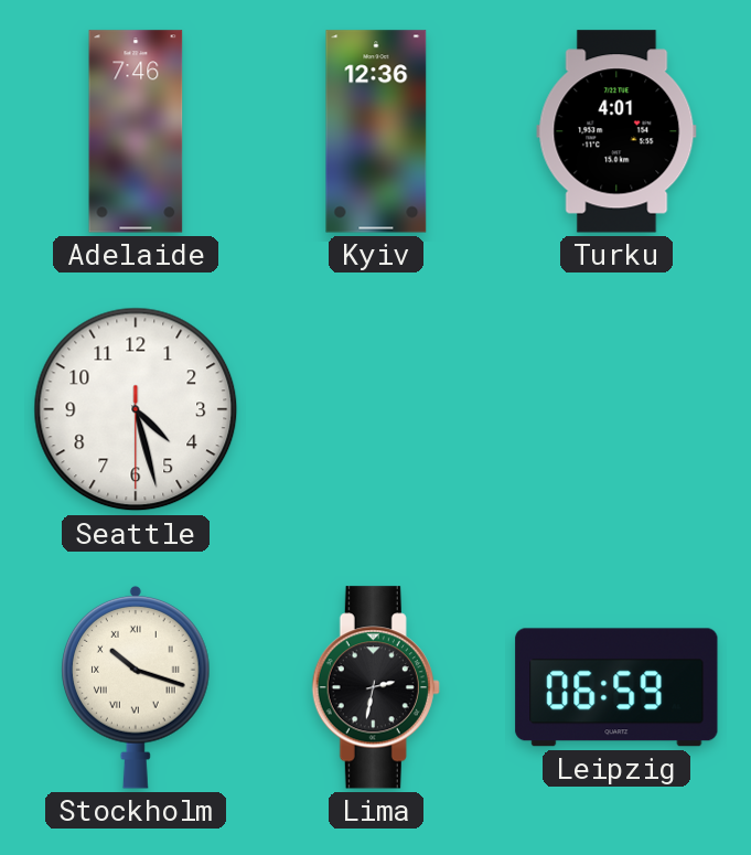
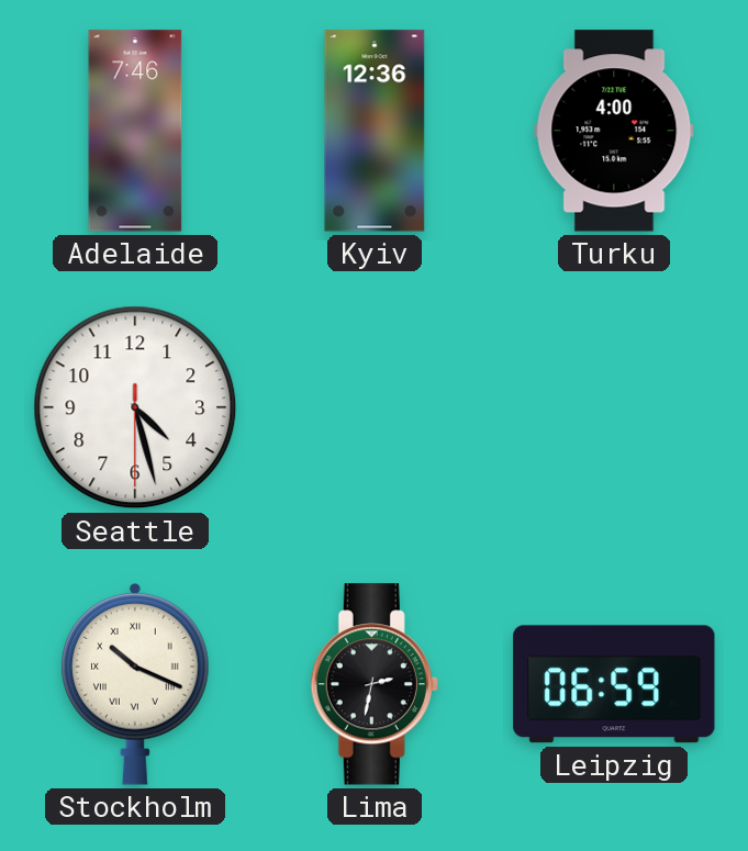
Turku: 4:01 -> 4:00 (614, 131)
Stockholm: 10:18 -> 10:19 (136, 684)
